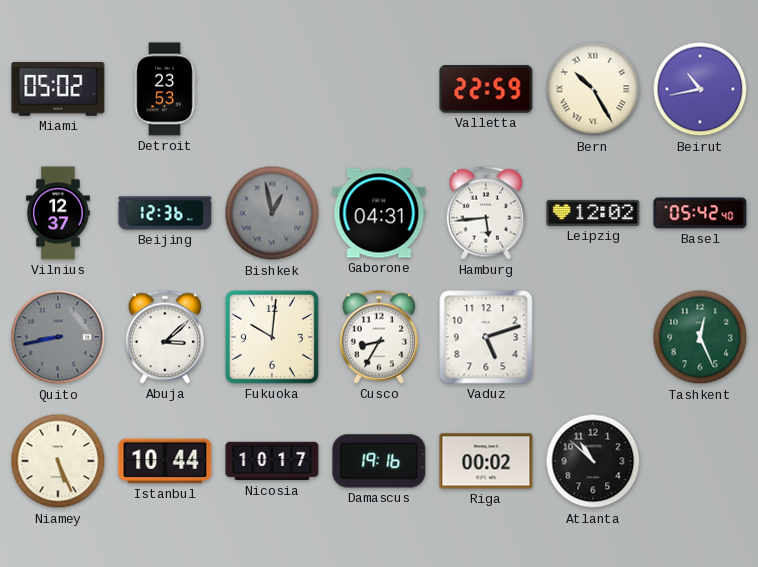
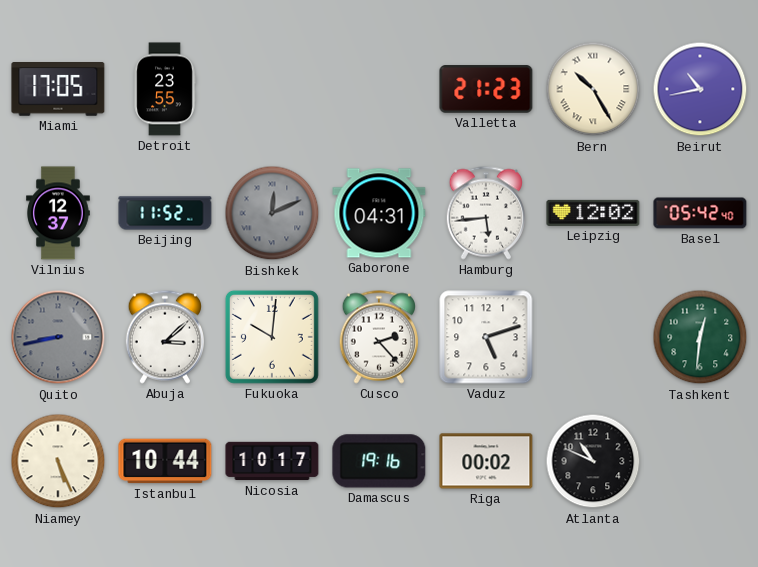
Miami: 05:02 -> 17:05 (58, 90)
Detroit: 23:53 -> 23:55 (165, 89)
Valletta: 22:59 -> 21:23 (486, 89)
Beijing: 12:36 -> 11:52 (165, 213)
Bishkek: 12:58 -> 12:11 (272, 213)
Cusco: 8:35 -> 2:23 (379, 337)
Tashkent: 12:26 -> 12:31 (700, 337)
Atlanta: 10:52 -> 10:49 (593, 461)
